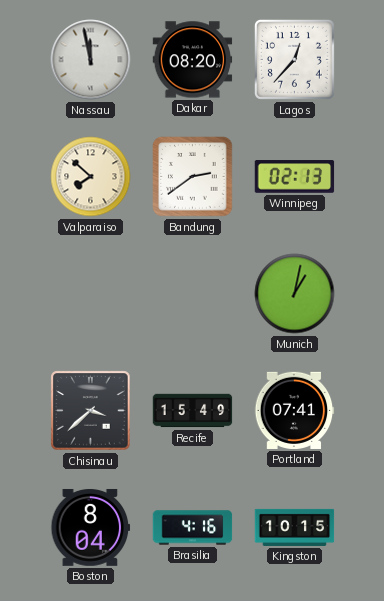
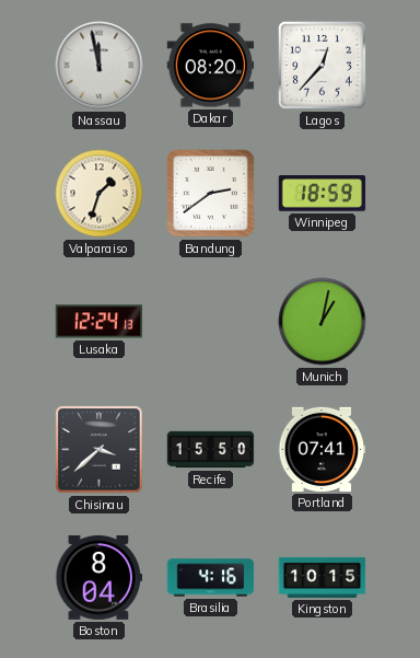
Valparaiso: 7:52 -> 1:33 (100, 194)
Winnipeg: 02:13 -> 18:59 (323, 194)
Lusaka: none -> 12:24 (100, 322)
Recife: 15:49 -> 15:50 (211, 450)
